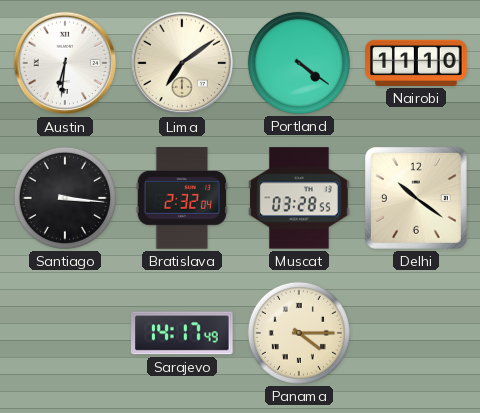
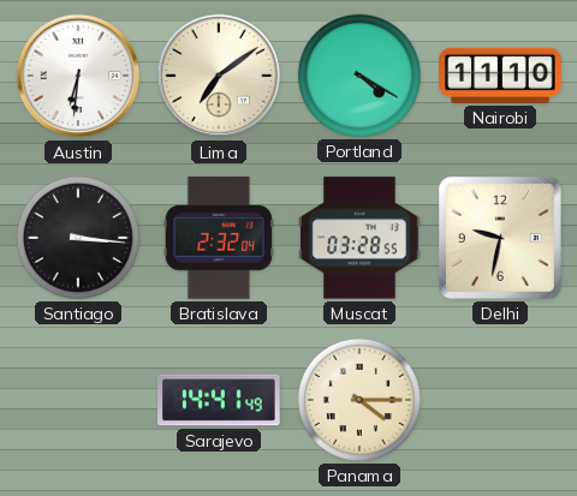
Portland: 4:21 -> 4:20 (359, 76)
Delhi: 10:21 -> 9:32 (500, 238)
Sarajevo: 14:17 -> 14:41 (220, 400)
